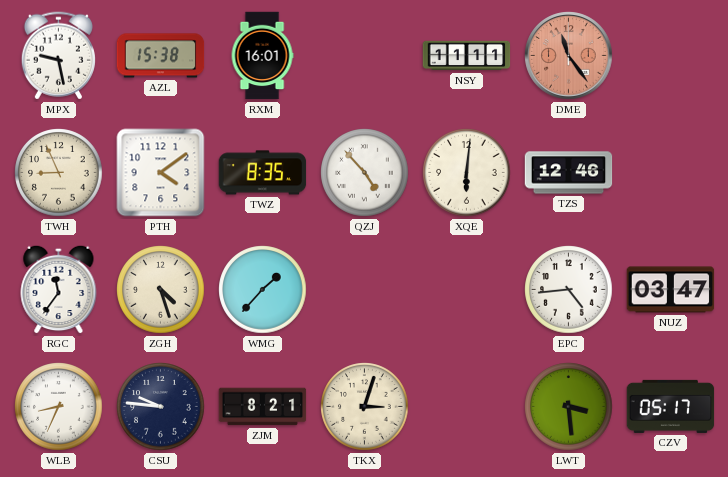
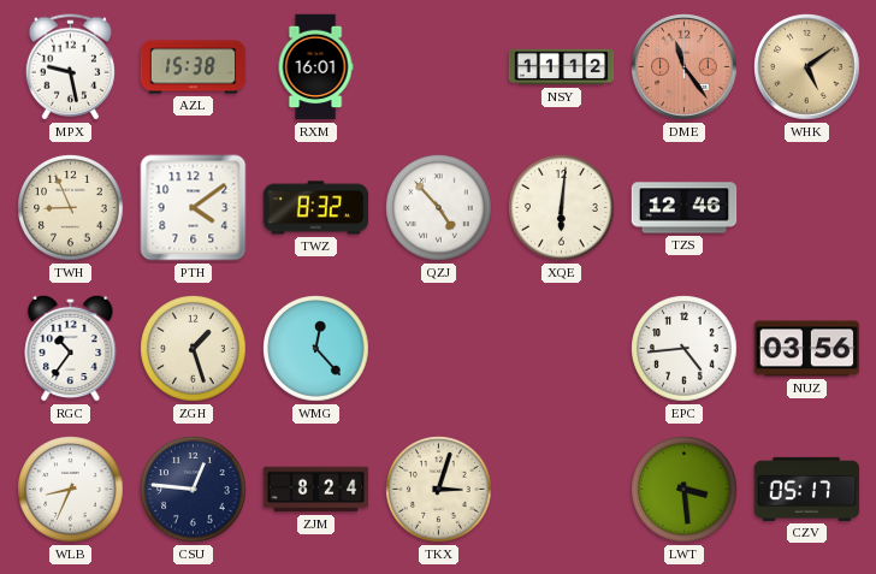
NSY: 11:11 -> 11:12 (562, 67)
WHK: none -> 5:09 (807, 67)
TWZ: 8:35 -> 8:32 (316, 208)
RGC: 11:36 -> 10:36 (71, 348)
ZGH: 4:27 -> 1:27 (194, 349)
WMG: 1:37 -> 12:23 (316, 349)
NUZ: 03:47 -> 03:56 (807, 349)
CSU: 9:46 -> 12:46 (194, 490)
ZJM: 8:21 -> 8:24 (316, 490)
